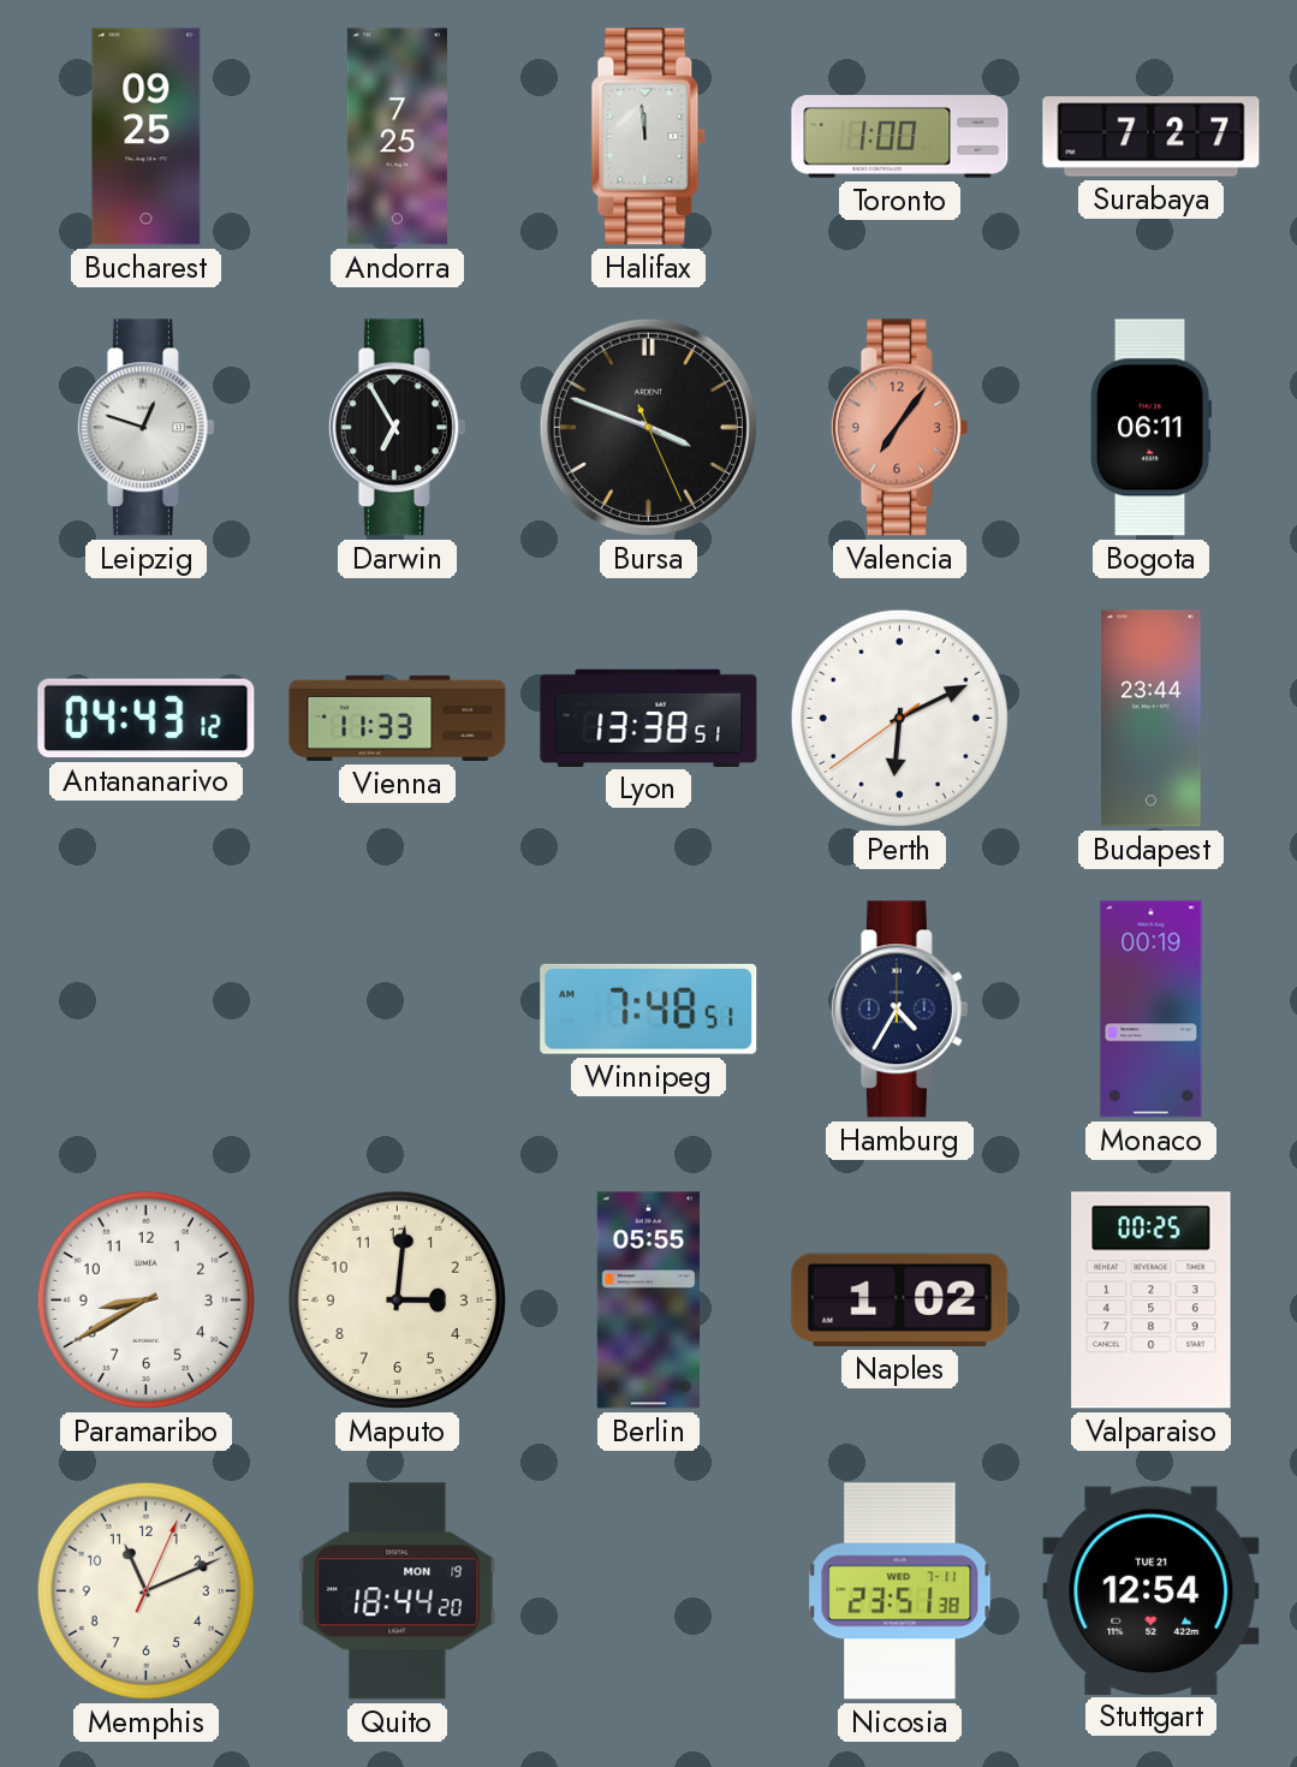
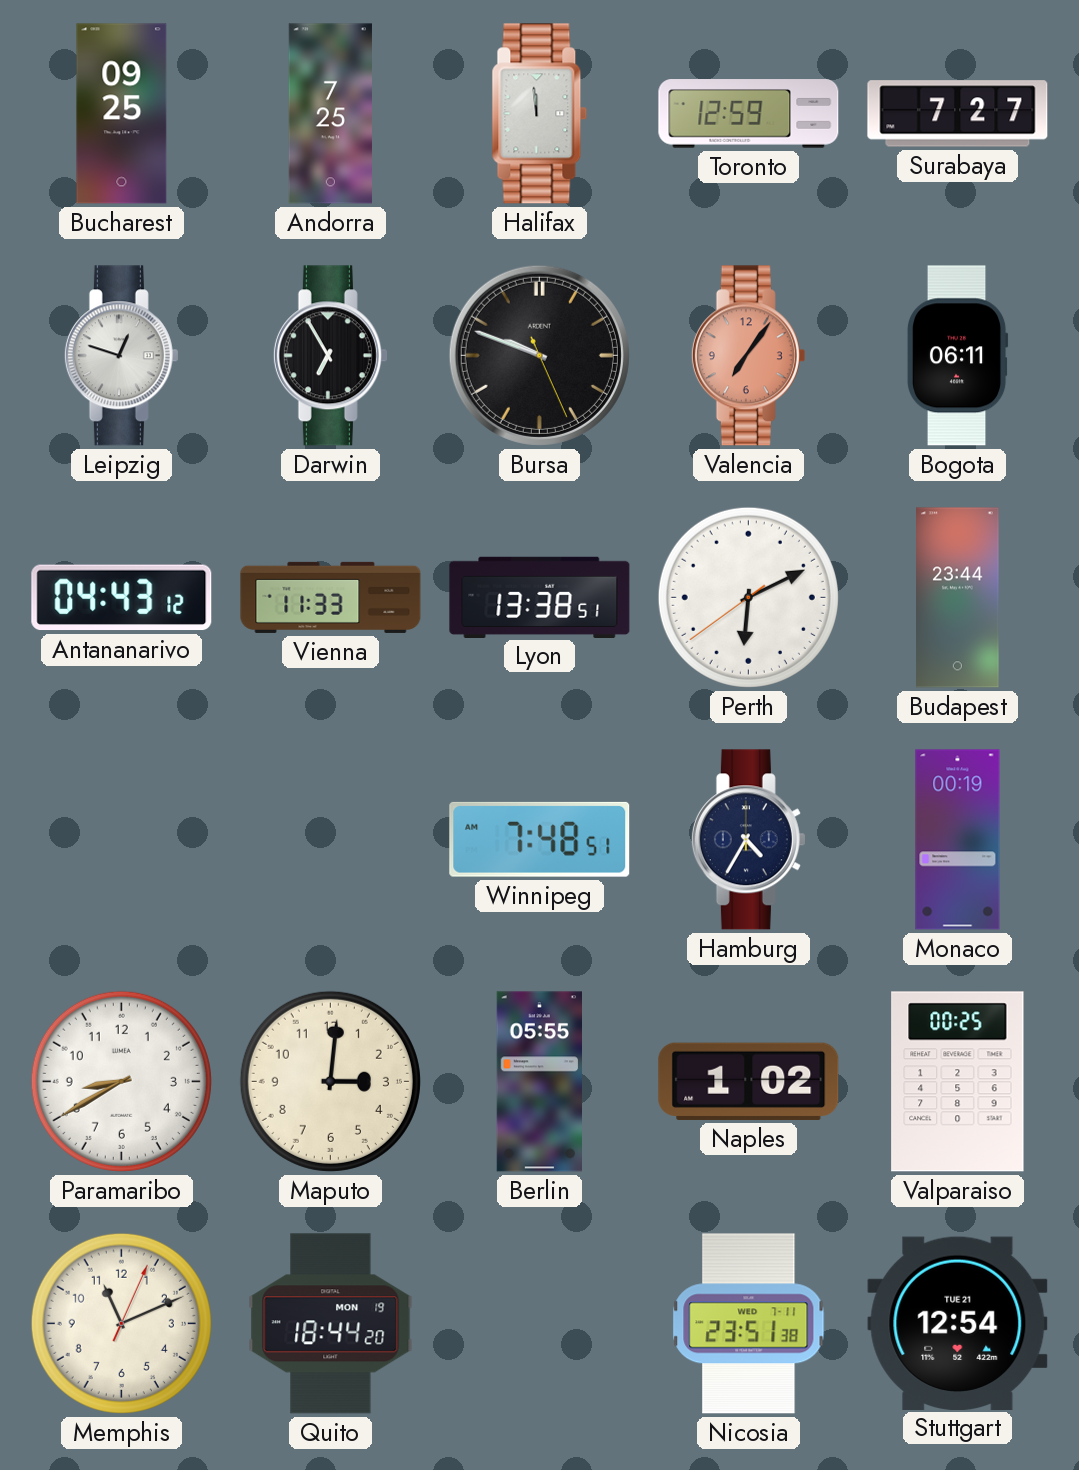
Toronto: 1:00 -> 12:59 (749, 114)
Bursa: 3:48 -> 9:48 (539, 355)
